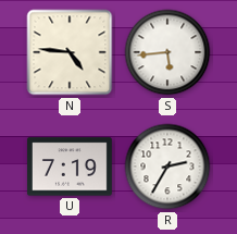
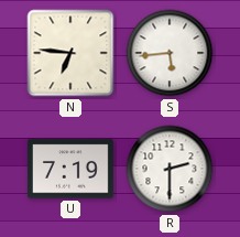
N: 4:46 -> 6:46 (70, 53)
R: 2:35 -> 2:30 (170, 169)
